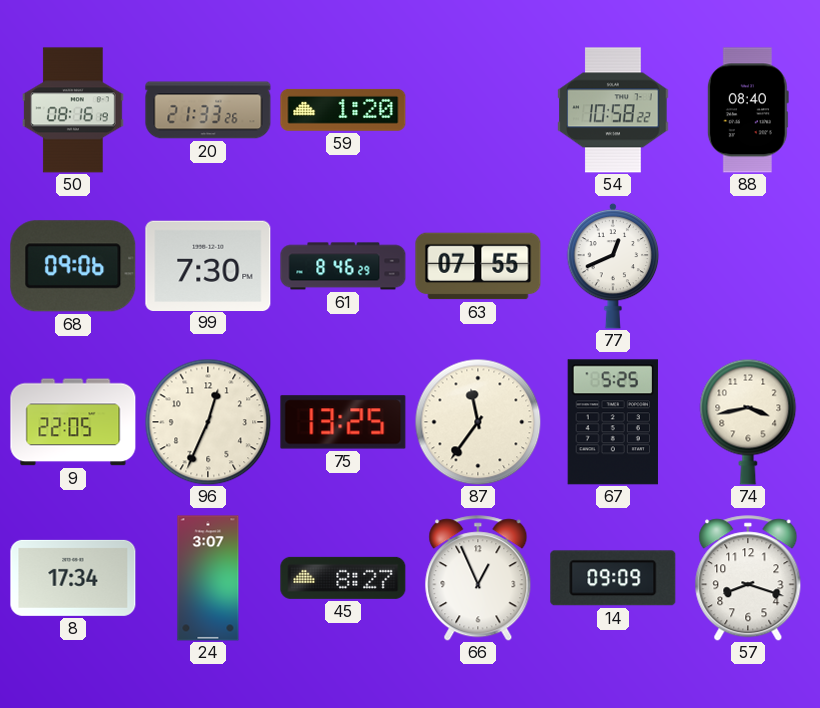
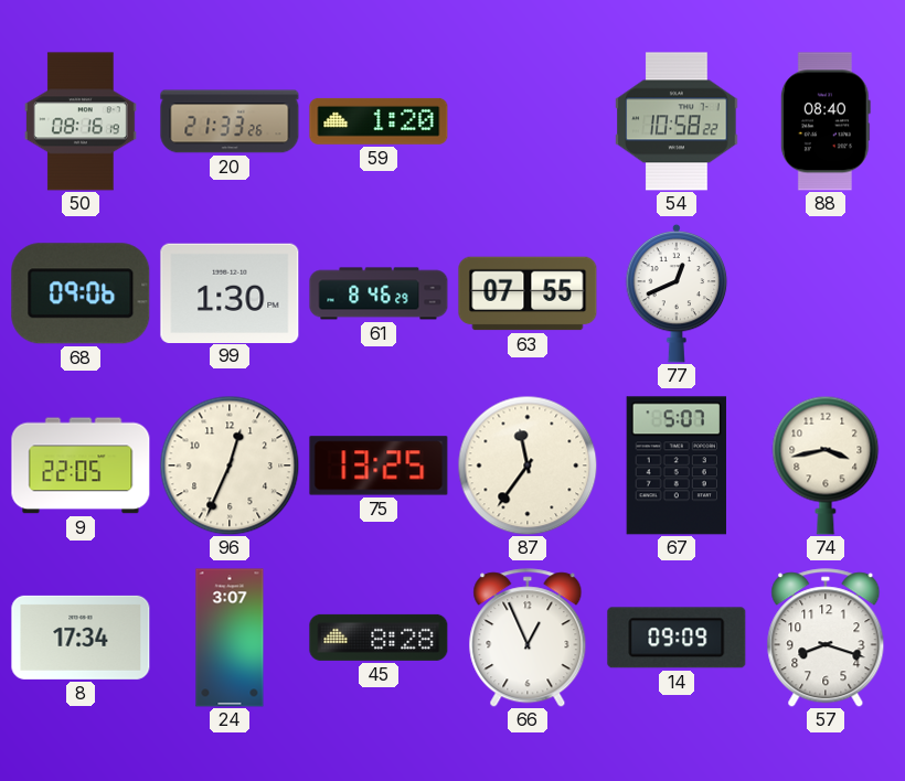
99: 7:30 -> 1:30 (230, 292)
67: 5:25 -> 5:07 (677, 466)
45: 8:27 -> 8:28 (379, 638)
